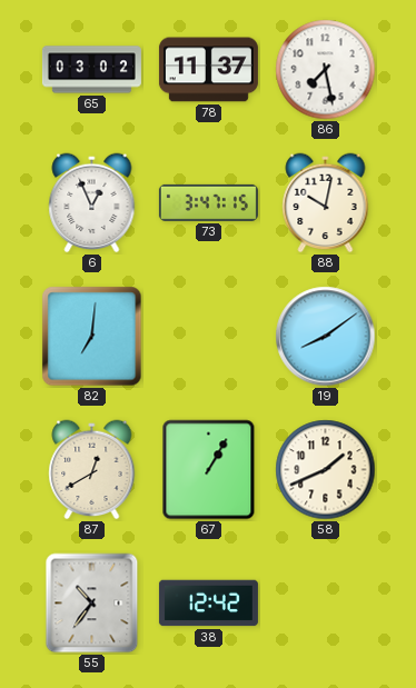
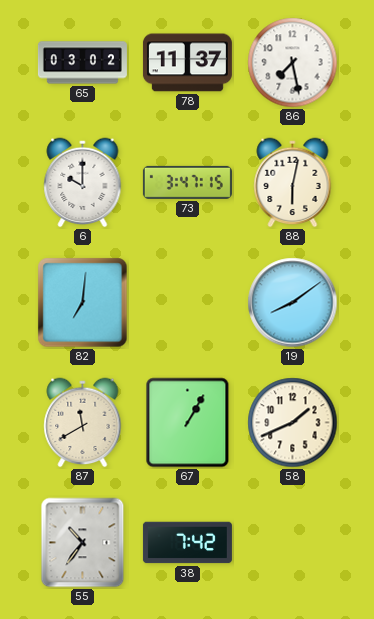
6: 12:56 -> 10:00 (83, 183)
88: 10:02 -> 6:02 (293, 183)
87: 12:40 -> 11:40 (83, 423)
38: 12:42 -> 7:42 (187, 543)
